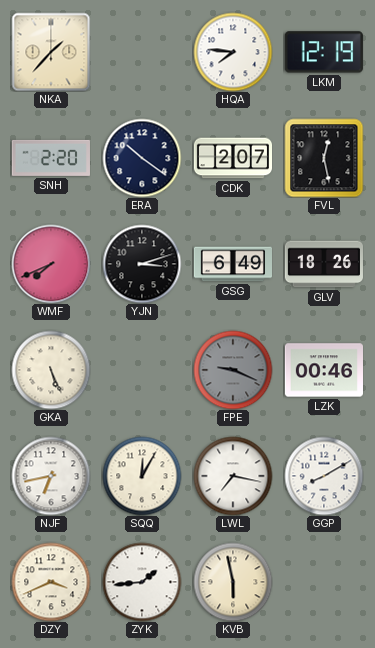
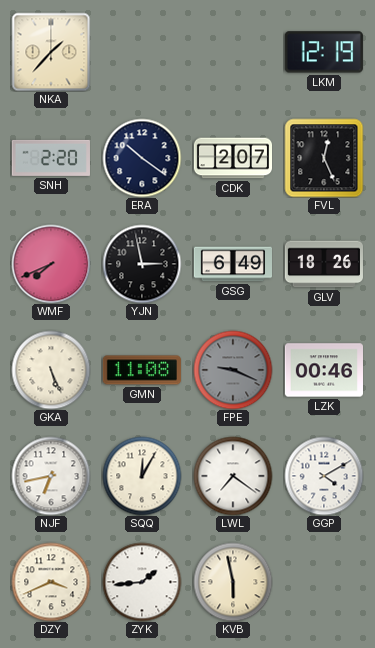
HQA: 7:46 -> none (233, 52)
FVL: 12:28 -> 12:26 (324, 158)
YJN: 3:12 -> 2:58 (142, 264)
GMN: none -> 11:08 (142, 370)
LWL: 7:17 -> 7:21 (233, 476)
GGP: 8:10 -> 4:10 (324, 476)
